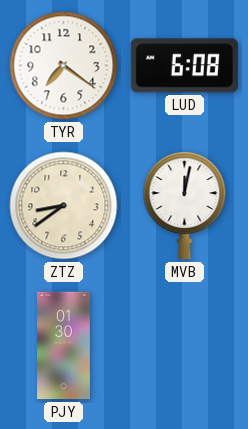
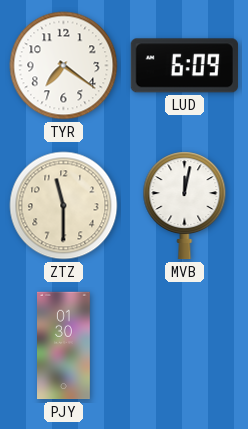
LUD: 6:08 -> 6:09 (184, 66)
ZTZ: 8:39 -> 11:30 (64, 206)
